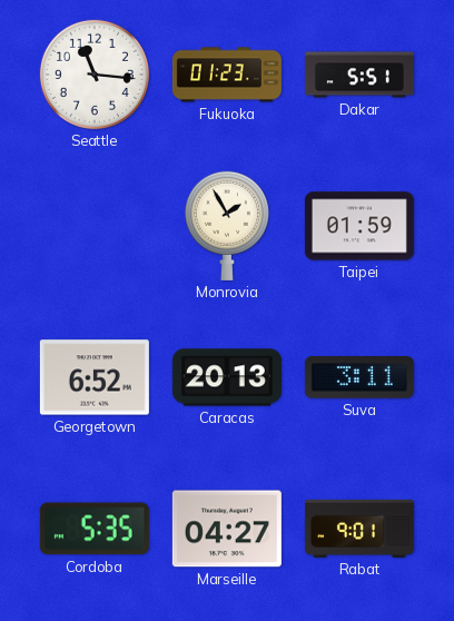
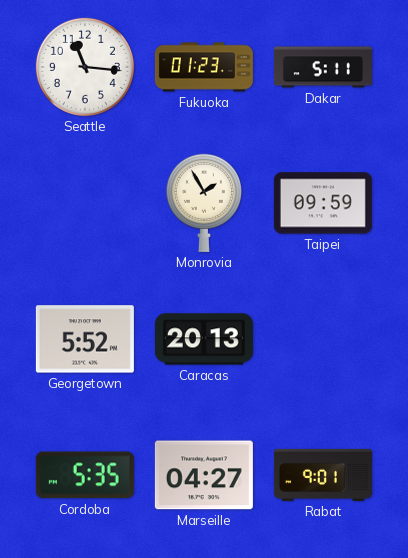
Dakar: 5:51 -> 5:11 (323, 67)
Taipei: 01:59 -> 09:59 (323, 203)
Georgetown: 6:52 -> 5:52 (85, 339)
Suva: 3:11 -> none (359, 378)
